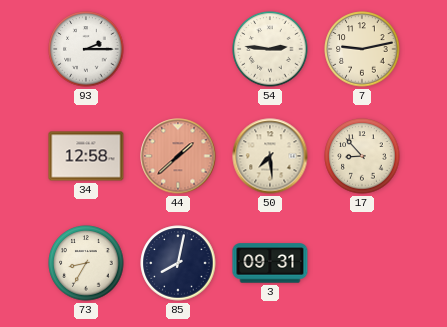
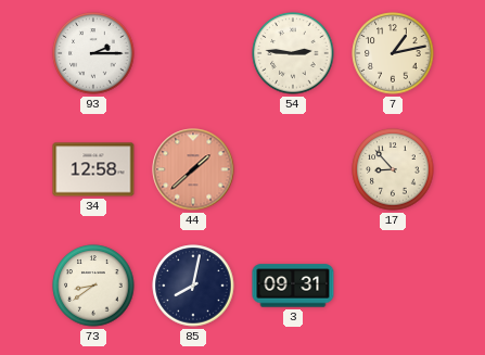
7: 9:13 -> 1:13 (393, 53)
50: 7:29 -> none (270, 156)
73: 8:35 -> 8:39 (93, 286)
